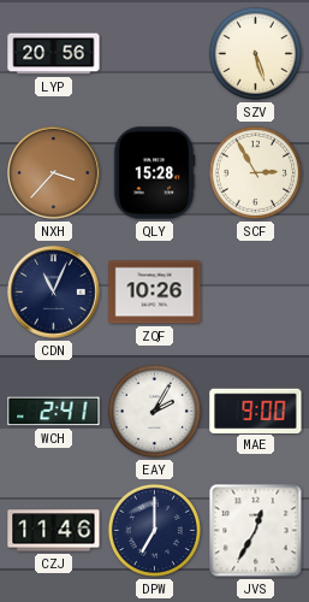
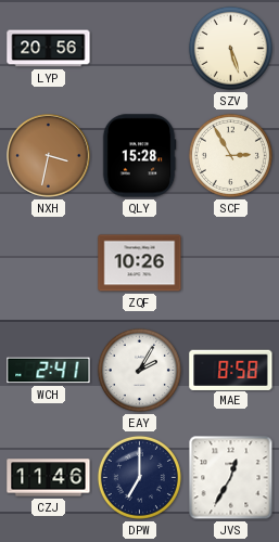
NXH: 3:37 -> 3:32 (49, 156)
CDN: 11:04 -> none (54, 293)
MAE: 9:00 -> 8:58 (231, 370)
